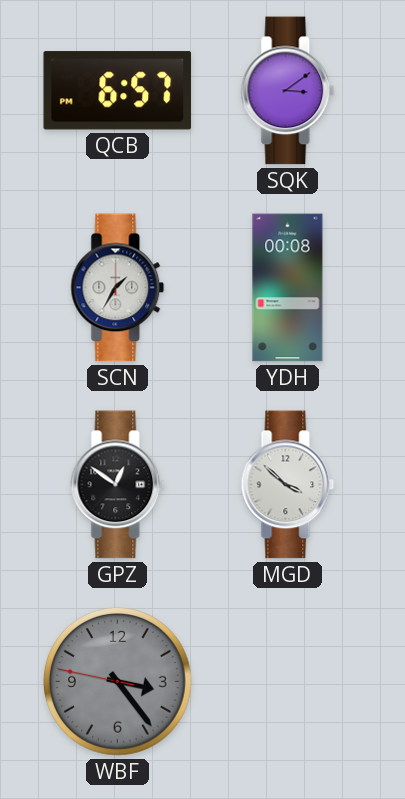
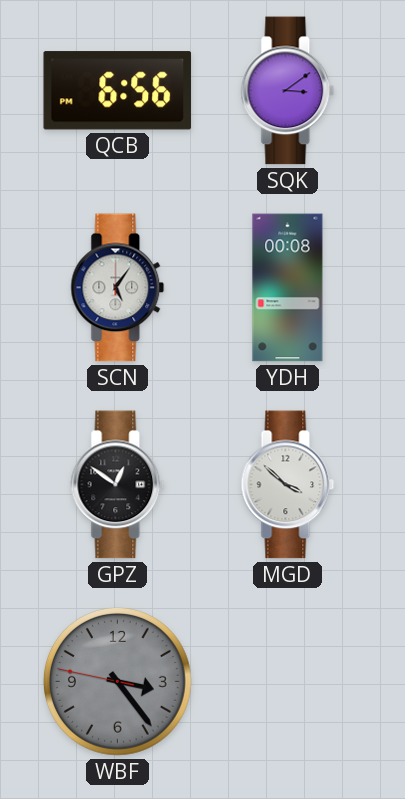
QCB: 6:57 -> 6:56 (118, 91)
SCN: 1:35 -> 5:06 (118, 288)
